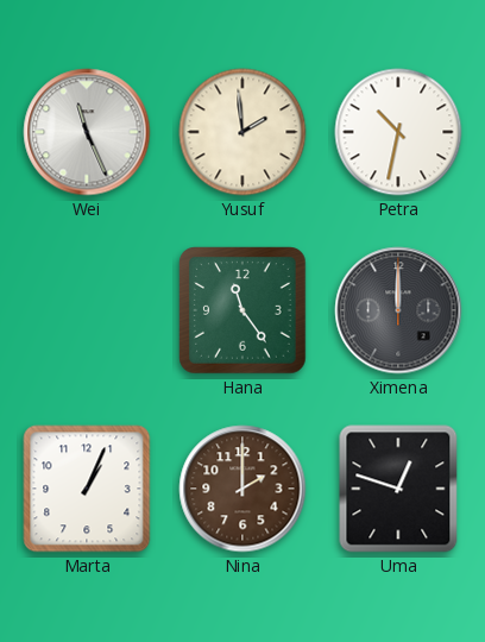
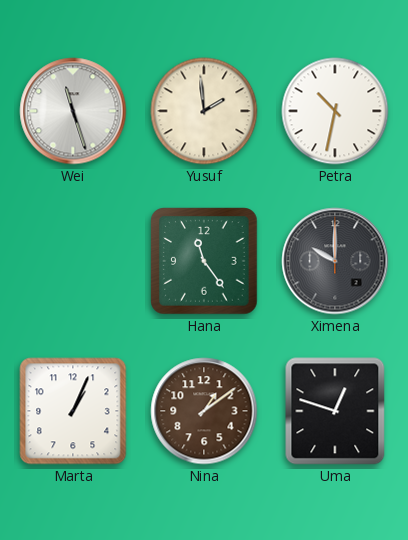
Wei: 11:26 -> 11:27 (73, 111)
Ximena: 12:00 -> 10:00 (335, 261)
Nina: 2:00 -> 1:09 (204, 411)
